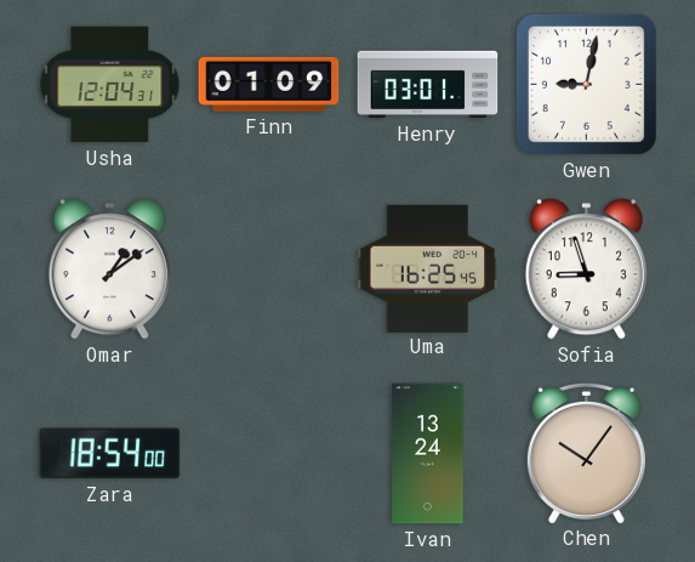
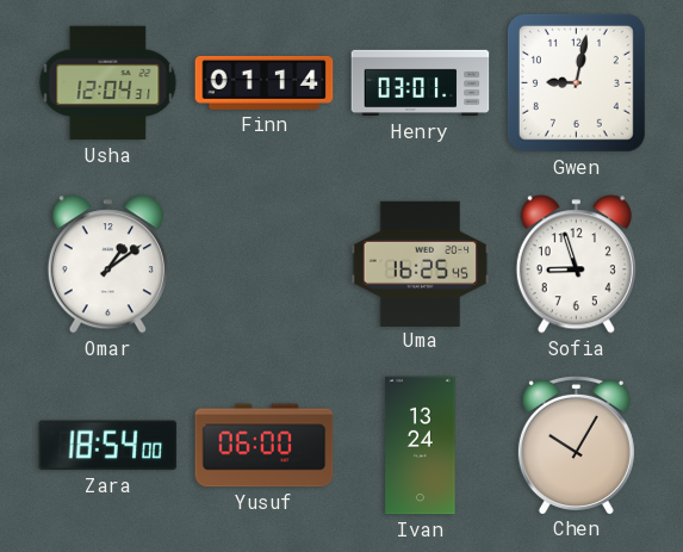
Finn: 01:09 -> 01:14 (265, 82)
Yusuf: none -> 06:00 (265, 446)
Chen: 10:06 -> 10:05 (576, 445)
